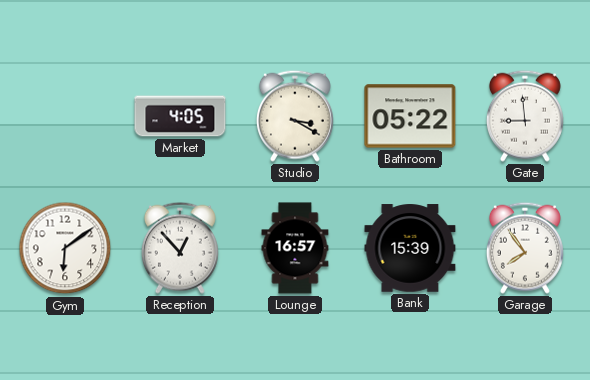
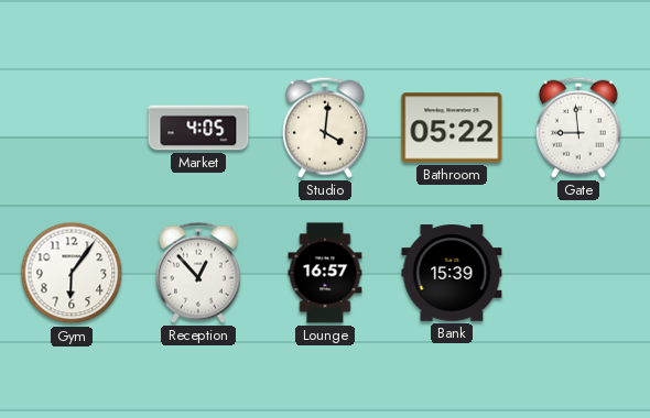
Studio: 3:20 -> 4:01 (325, 128)
Gym: 6:09 -> 6:06 (72, 273)
Garage: 7:54 -> none (525, 248)
